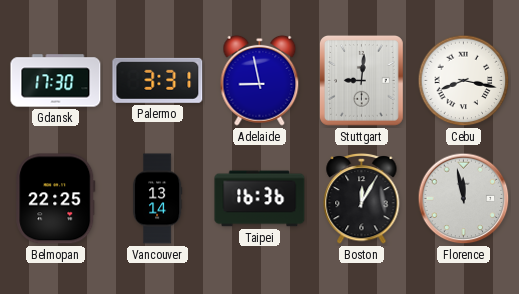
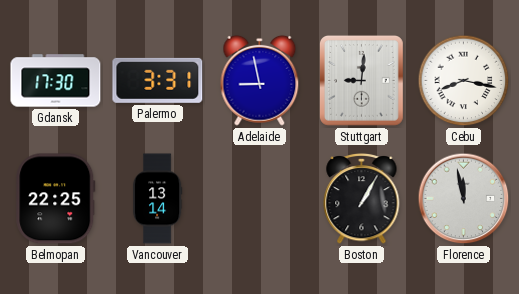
Taipei: 16:36 -> none (260, 199)
Boston: 12:05 -> 1:05 (362, 198)
